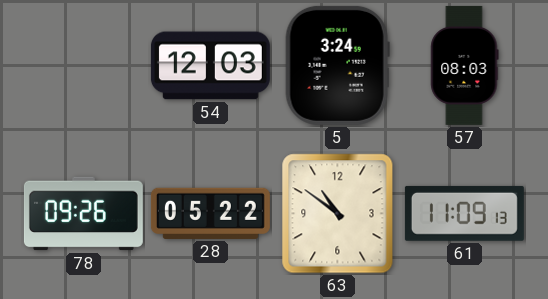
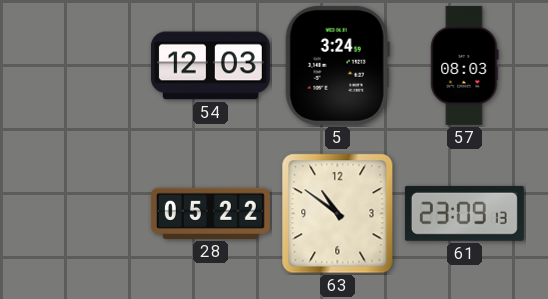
78: 09:26 -> none (83, 214)
61: 11:09 -> 23:09 (464, 213)
